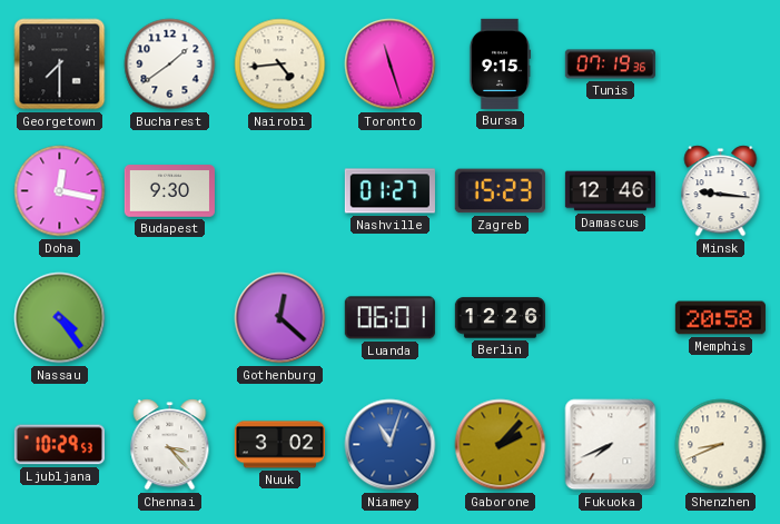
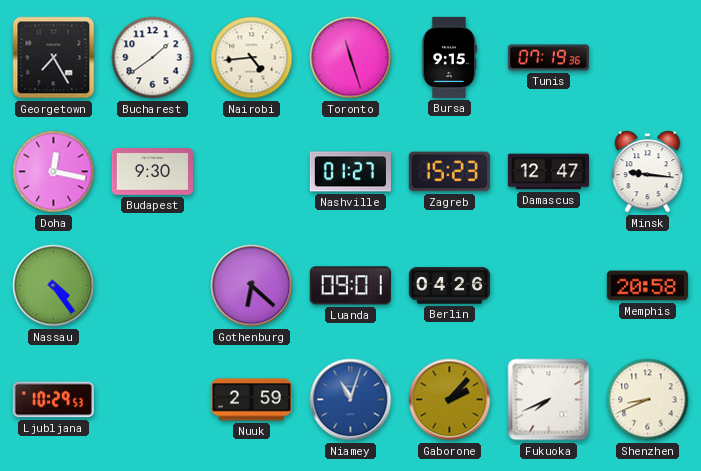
Georgetown: 7:30 -> 7:25 (54, 58)
Damascus: 12:46 -> 12:47 (548, 172)
Gothenburg: 12:22 -> 6:22 (252, 286)
Luanda: 06:01 -> 09:01 (350, 286)
Berlin: 12:26 -> 04:26 (449, 286)
Chennai: 3:23 -> none (170, 445)
Nuuk: 3:02 -> 2:59 (251, 400)
